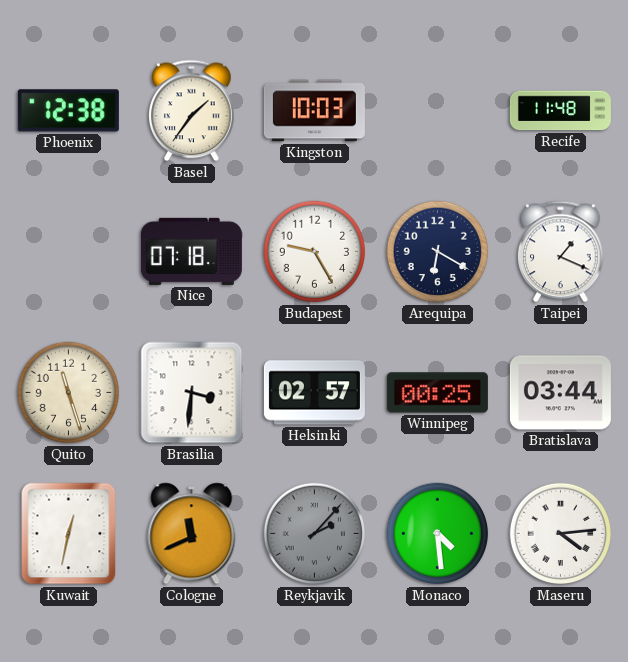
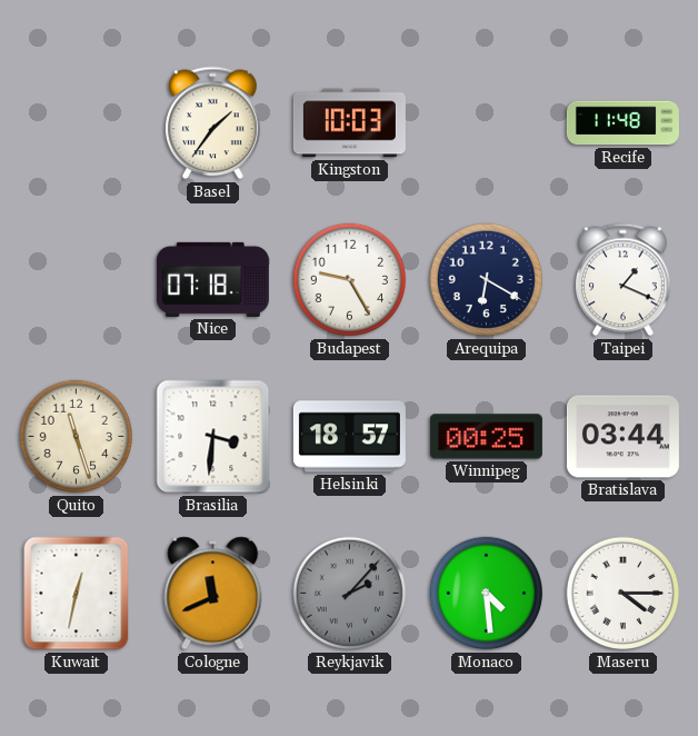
Phoenix: 12:38 -> none (68, 111)
Helsinki: 02:57 -> 18:57 (349, 437)
Maseru: 4:14 -> 4:15 (624, 594)
